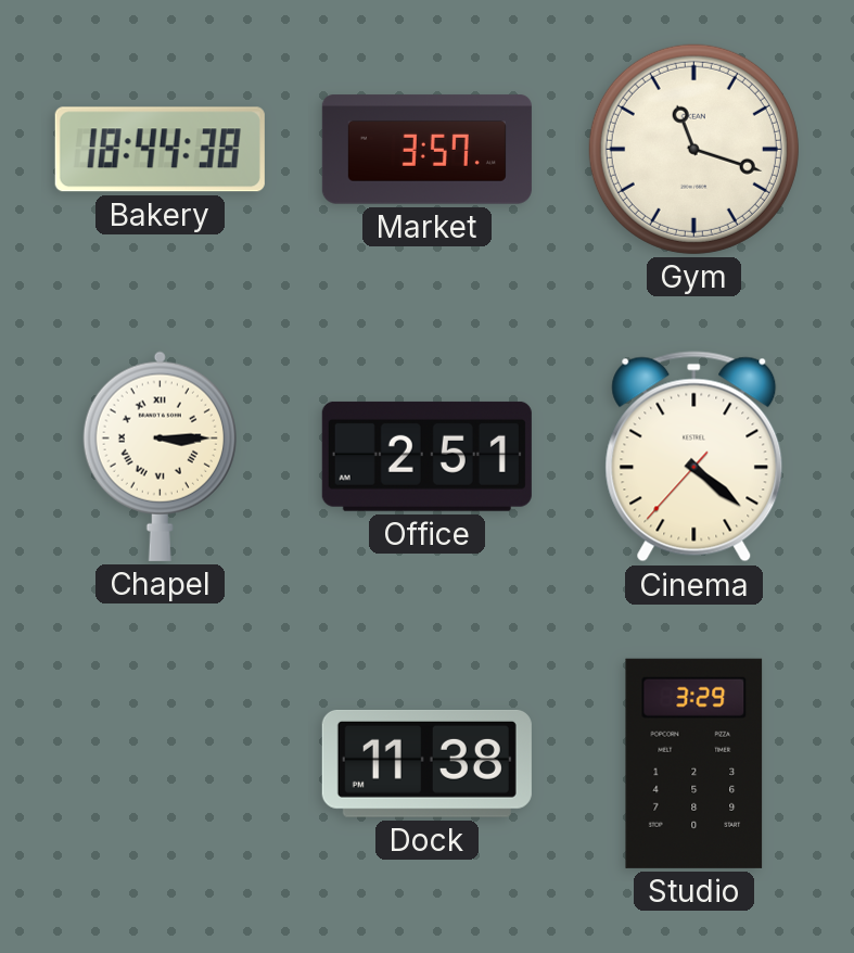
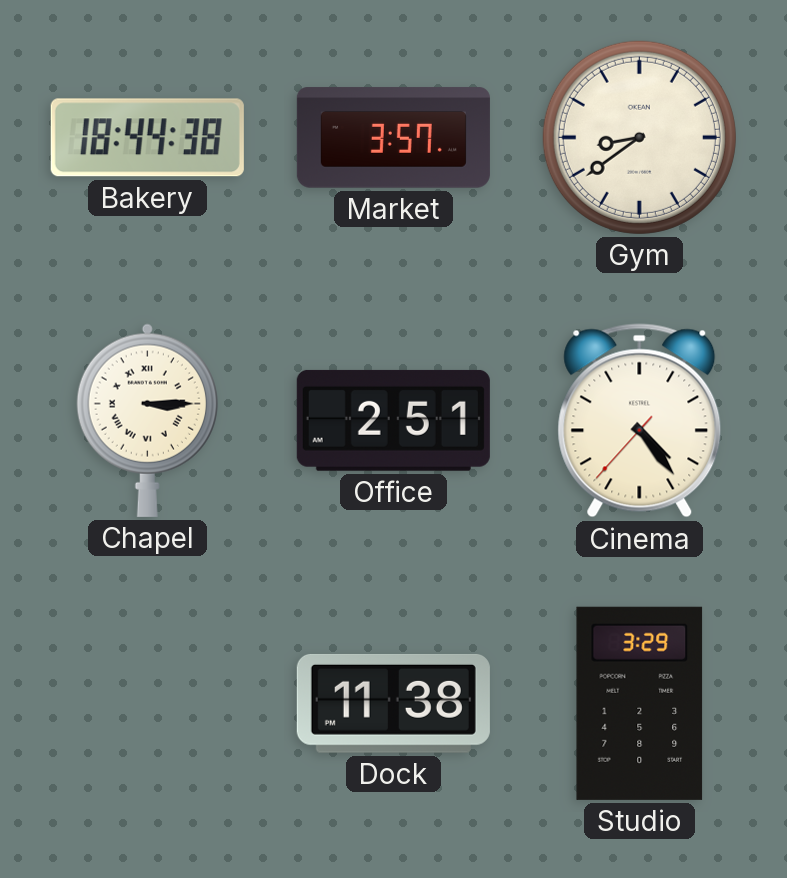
Gym: 11:18 -> 8:39 (639, 137)
Cinema: 4:21 -> 4:23 (640, 421)
